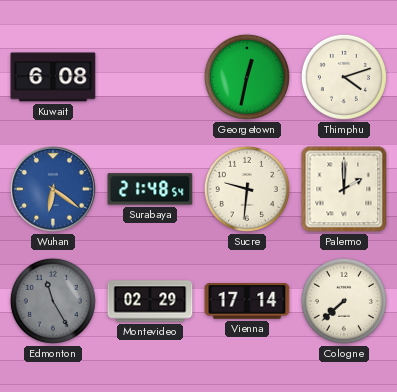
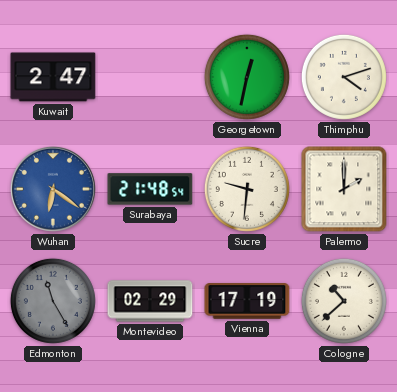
Kuwait: 6:08 -> 2:47 (53, 77)
Vienna: 17:14 -> 17:19 (247, 301)
Cologne: 7:38 -> 10:38 (344, 301)
